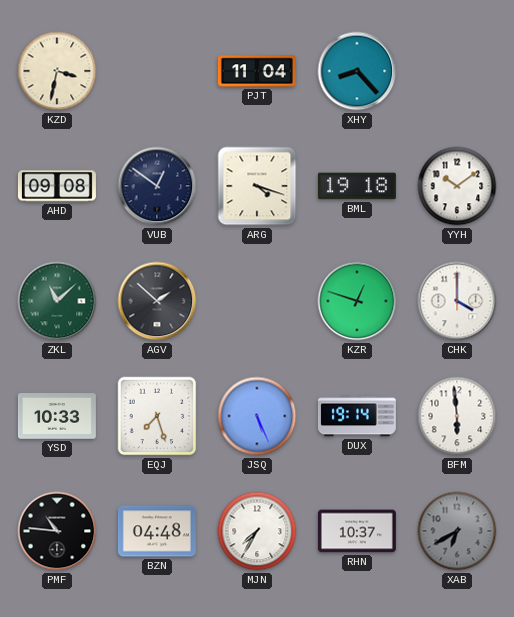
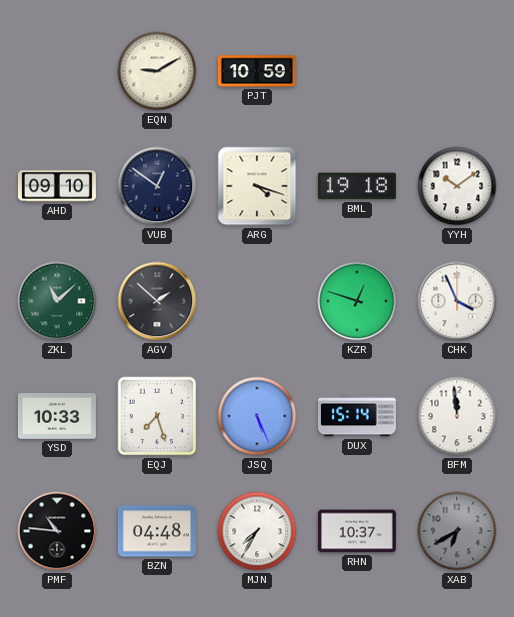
KZD: 3:32 -> none (57, 71)
EQN: none -> 9:10 (157, 71)
PJT: 11:04 -> 10:59 (257, 71)
XHY: 8:23 -> none (357, 71)
AHD: 09:08 -> 09:10 (57, 186)
CHK: 4:00 -> 3:56 (457, 301)
DUX: 19:14 -> 15:14 (357, 416)
BFM: 5:59 -> 11:59 (457, 416)
